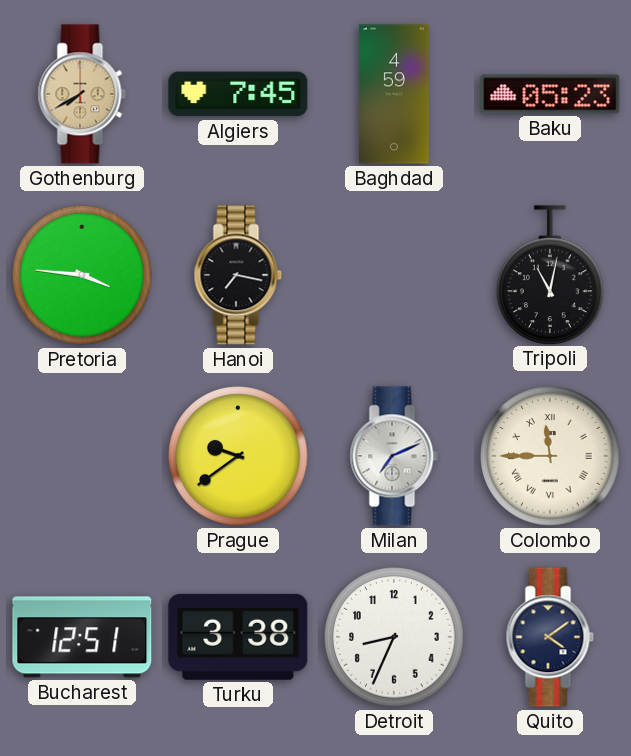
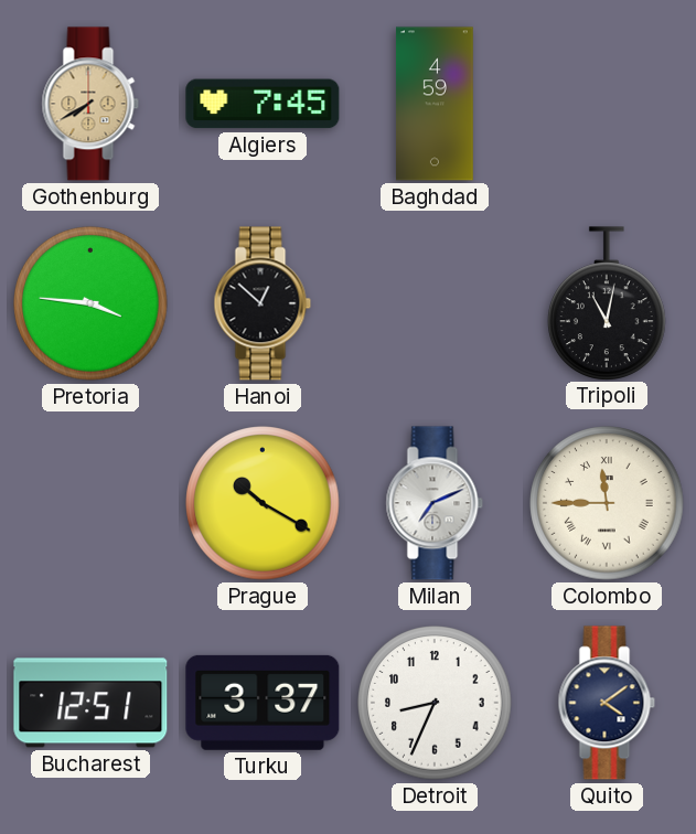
Baku: 05:23 -> none (550, 94)
Hanoi: 7:17 -> 12:52 (263, 303)
Prague: 9:39 -> 10:20 (263, 503)
Turku: 3:38 -> 3:37 (263, 703)
